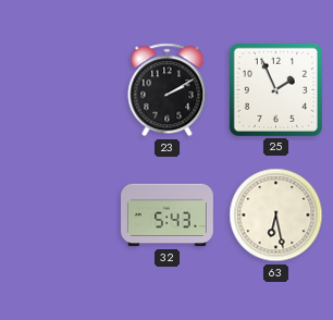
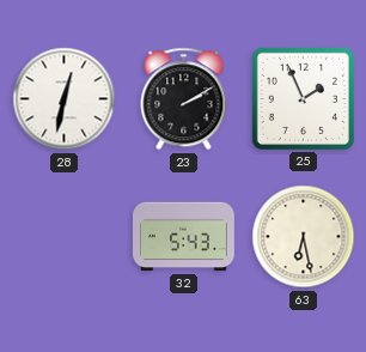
28: none -> 12:32 (65, 99)
